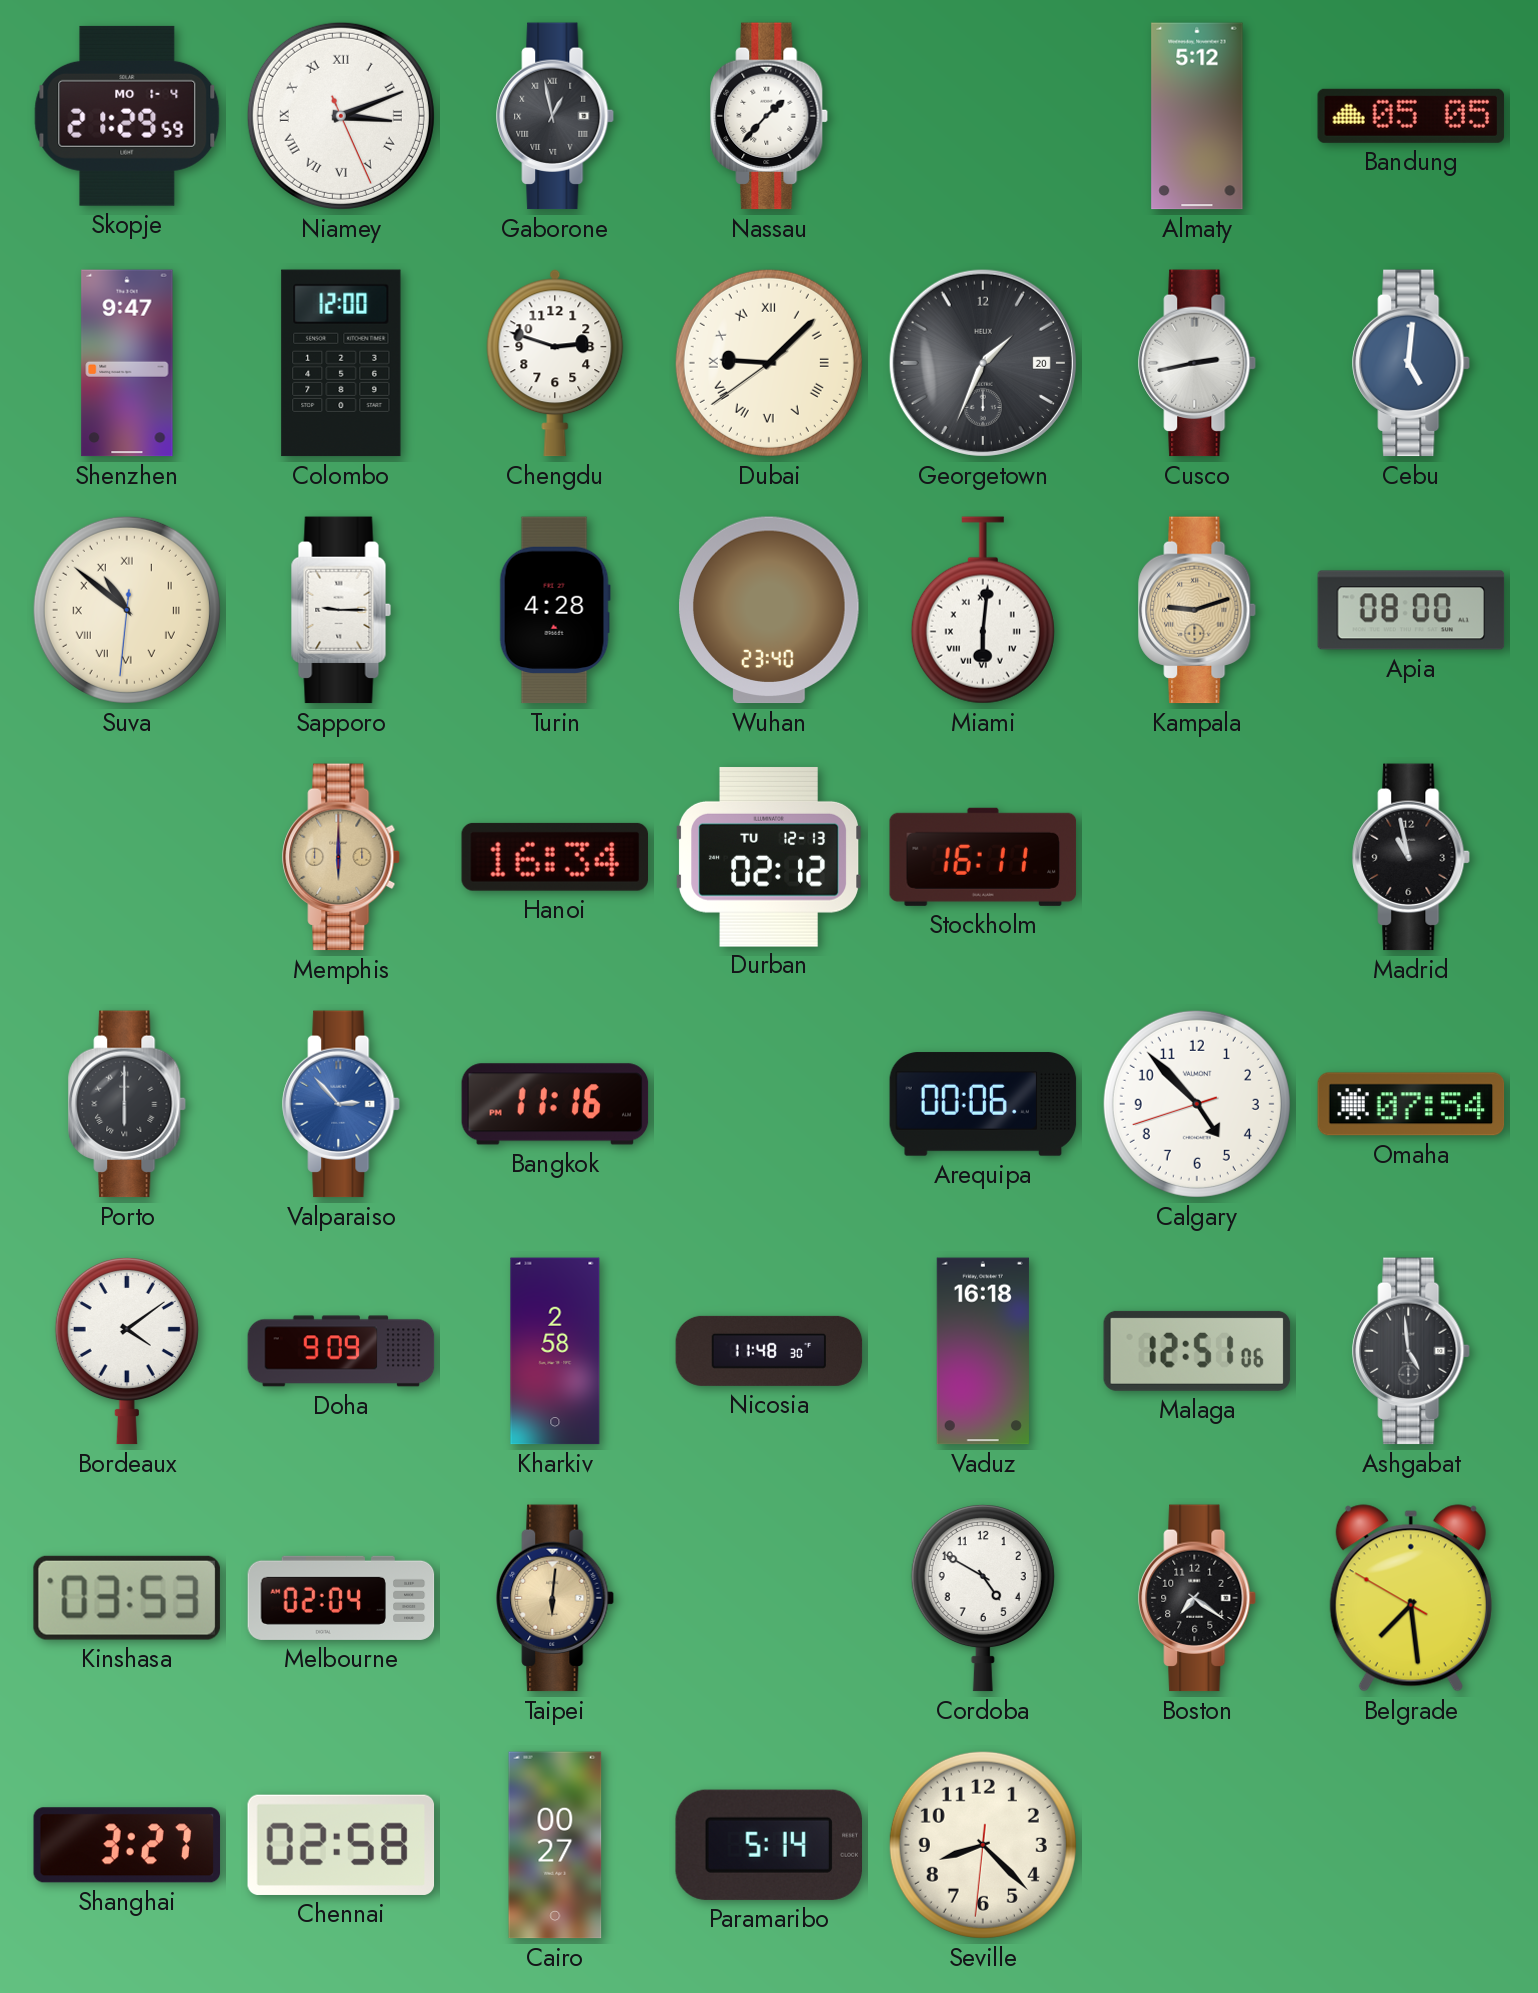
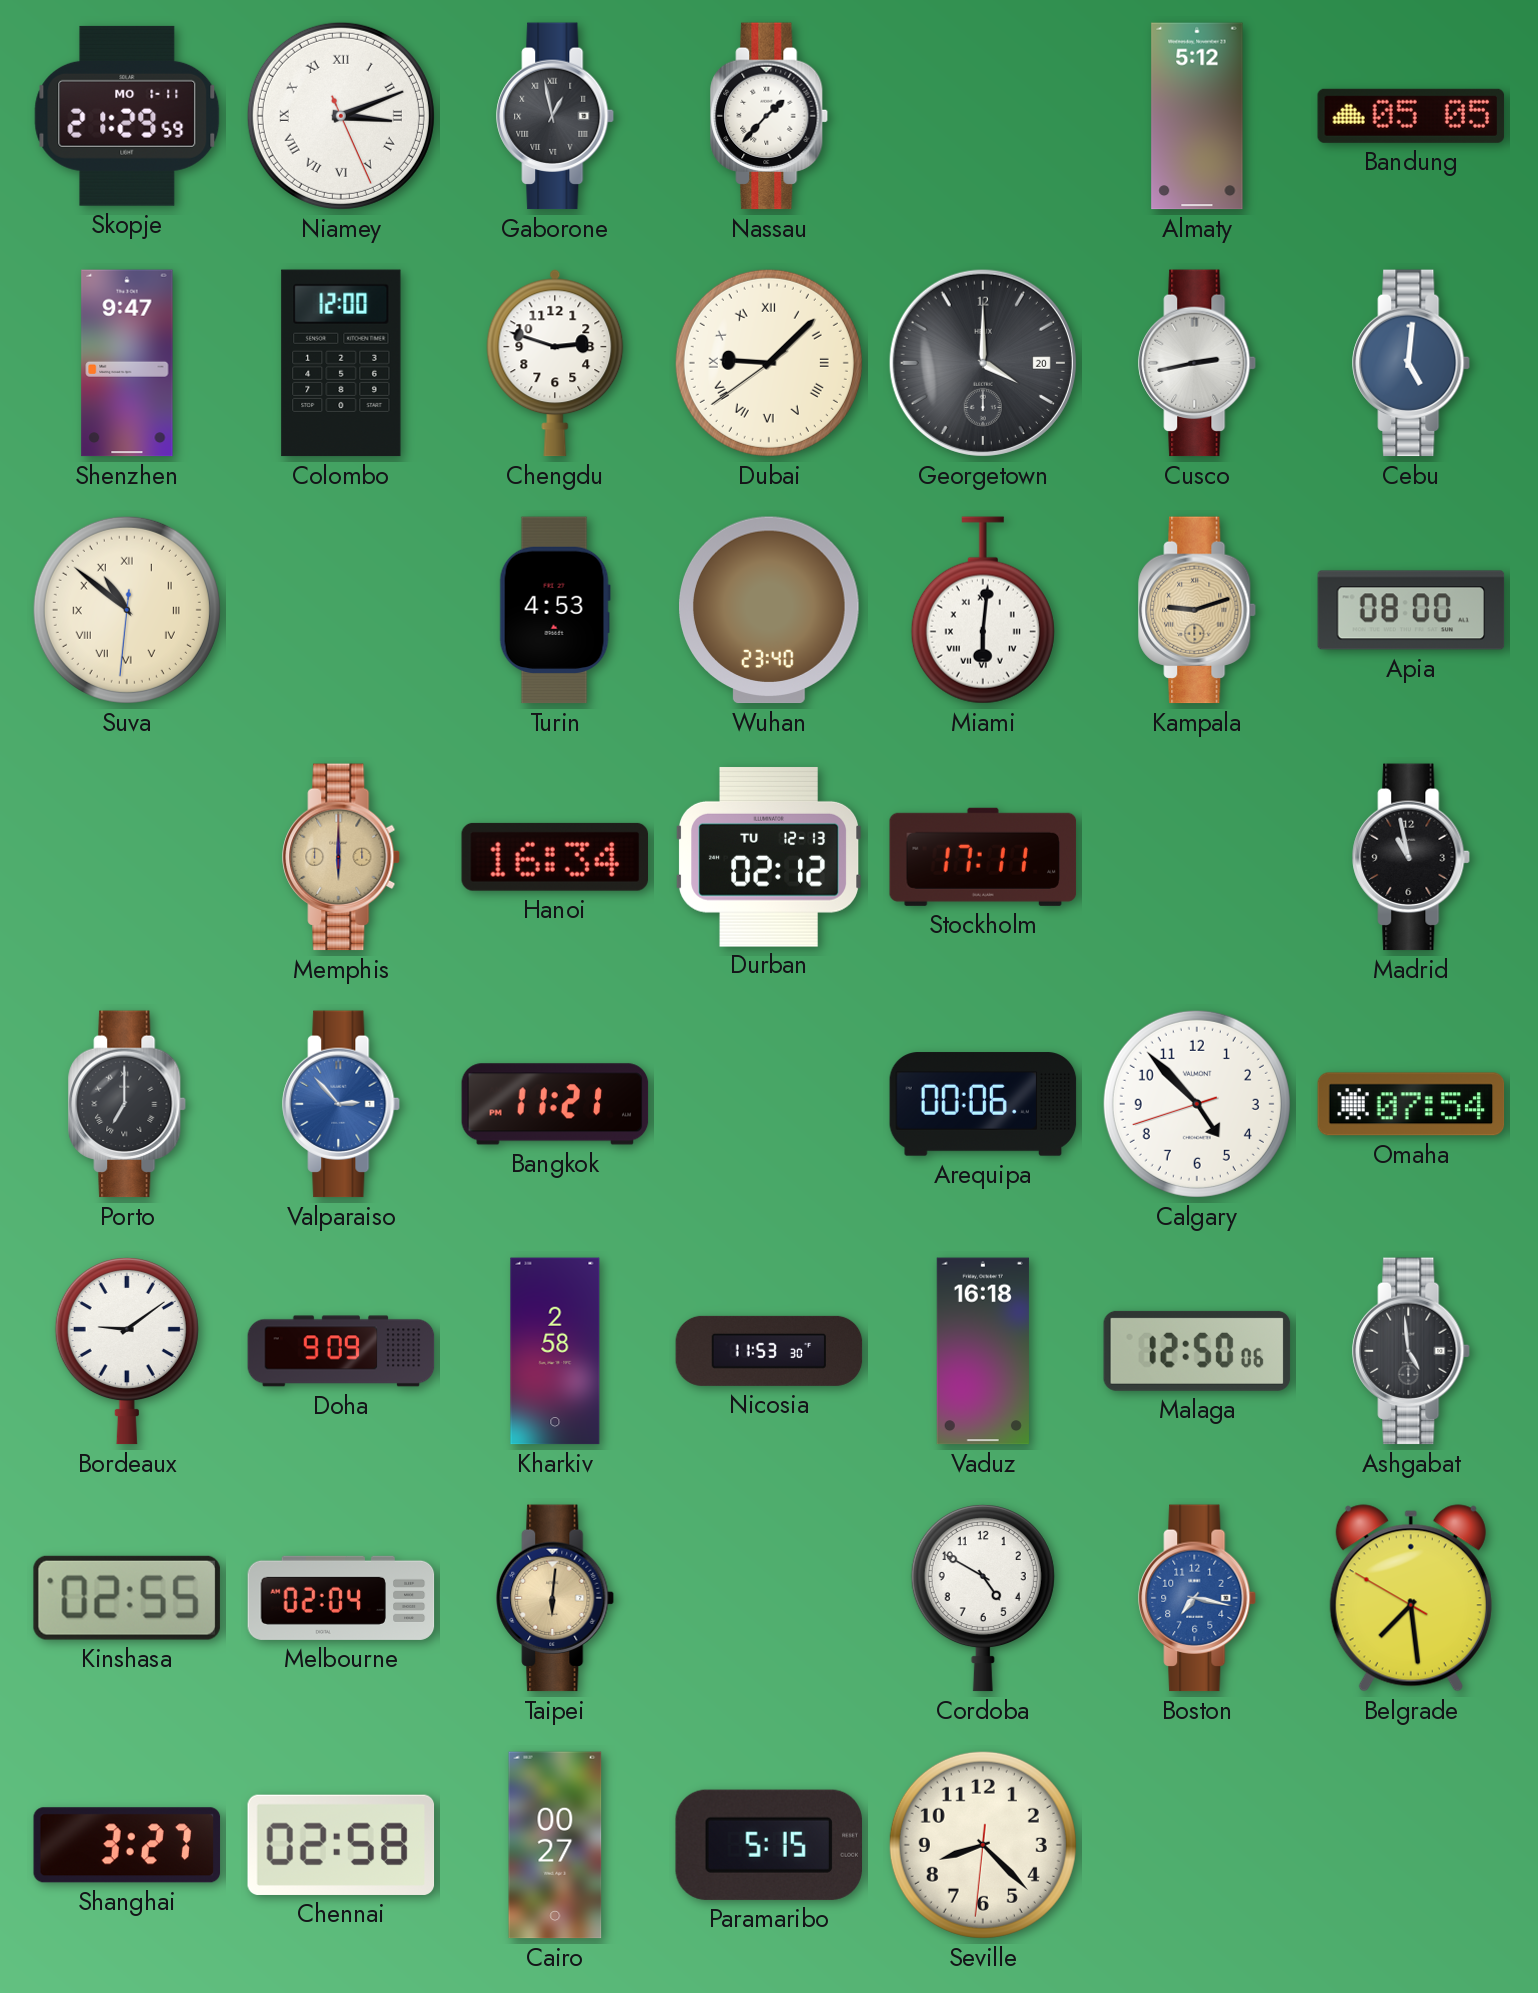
Skopje date: MO 1-4 -> MO 1-11 (127, 116)
Georgetown: 1:34 -> 4:00 (983, 363)
Sapporo: 9:15 -> none (341, 610)
Turin: 4:28 -> 4:53 (555, 610)
Stockholm: 16:11 -> 17:11 (983, 857)
Porto: 6:00 -> 7:00 (128, 1104)
Bangkok: 11:16 -> 11:21 (555, 1104)
Bordeaux: 4:09 -> 9:09 (127, 1351)
Nicosia: 11:48 -> 11:53 (769, 1351)
Malaga: 12:51 -> 12:50 (1197, 1351)
Kinshasa: 03:53 -> 02:55 (127, 1598)
Boston: 7:21 -> 7:17 (1198, 1598)
Boston dial: black -> blue (1198, 1598)
Paramaribo: 5:14 -> 5:15 (768, 1845)
